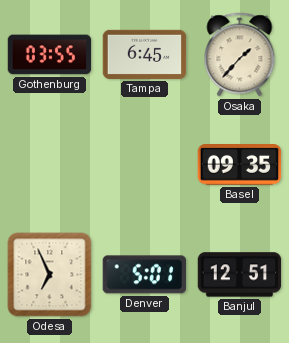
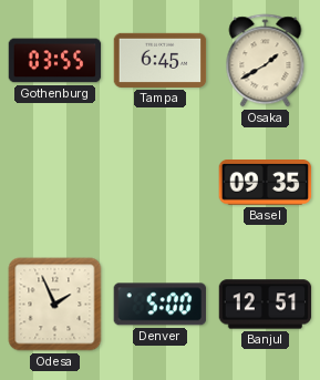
Osaka: 1:37 -> 1:40 (266, 61)
Odesa: 6:56 -> 1:56 (55, 305)
Denver: 5:01 -> 5:00 (159, 305)
